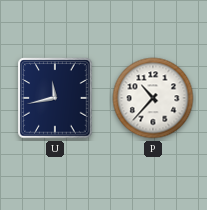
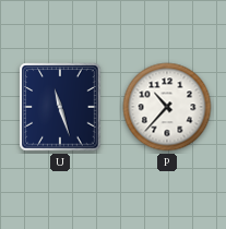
U: 11:43 -> 11:27 (60, 107)
